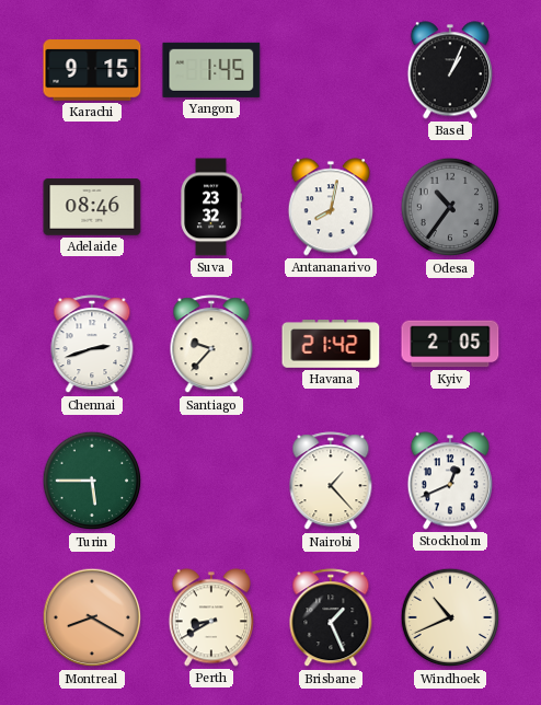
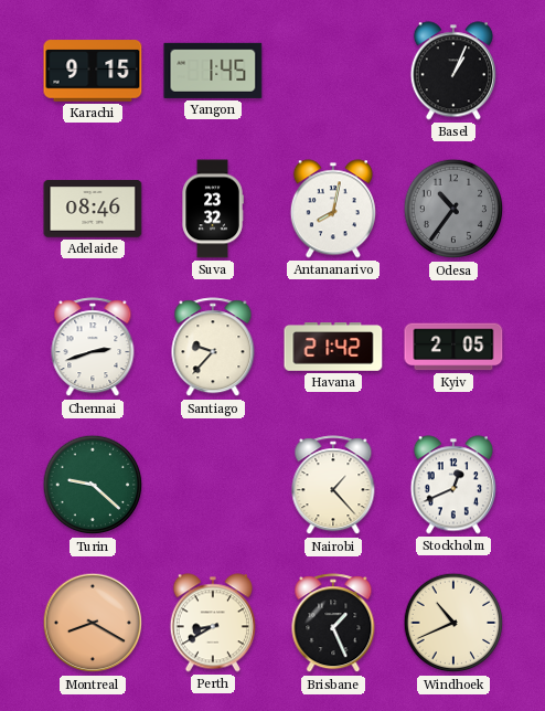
Turin: 5:45 -> 9:22 (93, 485)
